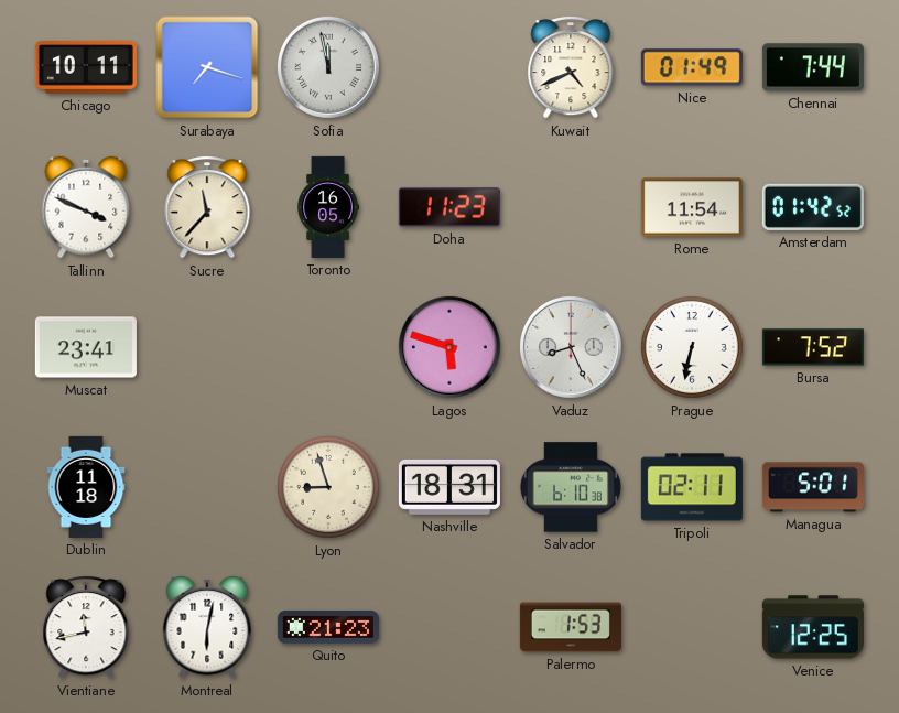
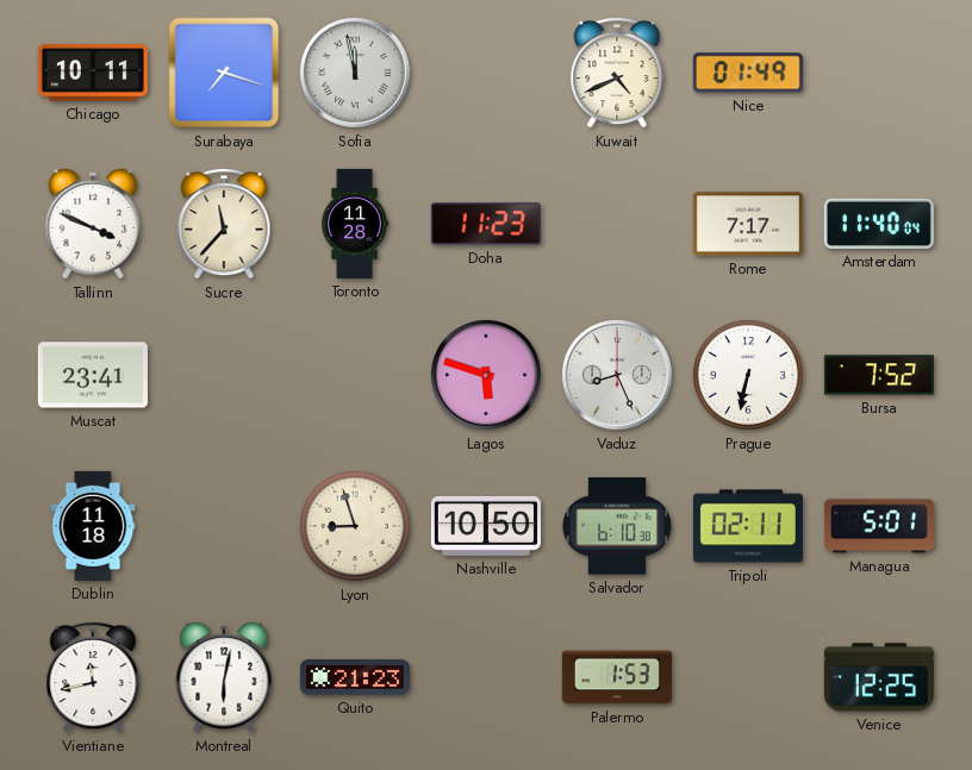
Chennai: 7:44 -> none (813, 67)
Toronto: 16:05 -> 11:28 (355, 224)
Rome: 11:54 -> 7:17 (748, 224)
Amsterdam: 01:42 -> 11:40 (879, 224)
Nashville: 18:31 -> 10:50 (486, 526)
